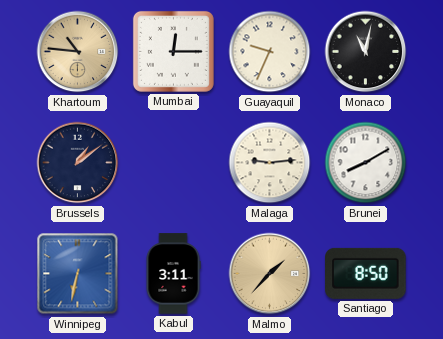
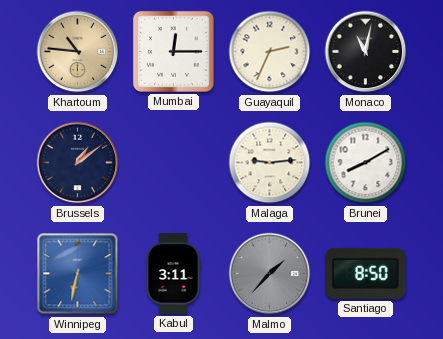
Guayaquil: 9:34 -> 2:34 (270, 52)
Malmo dial: champagne -> grey (270, 274)
